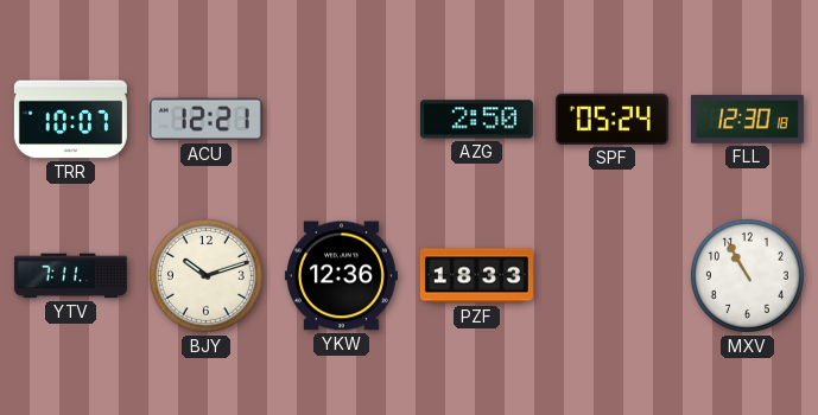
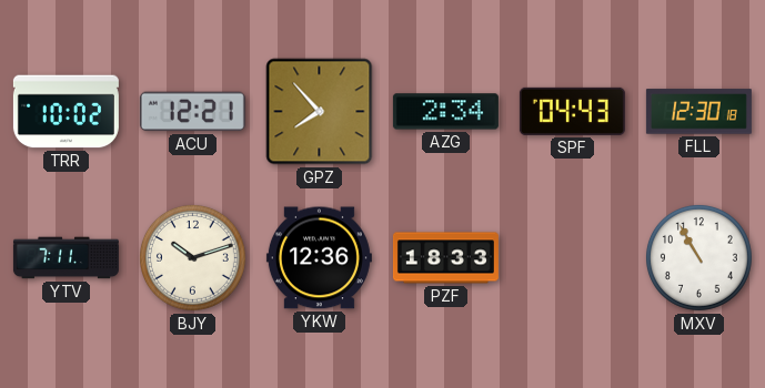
TRR: 10:07 -> 10:02 (66, 112)
GPZ: none -> 7:53 (320, 112)
AZG: 2:50 -> 2:34 (445, 112)
SPF: 05:24 -> 04:43 (572, 111)
